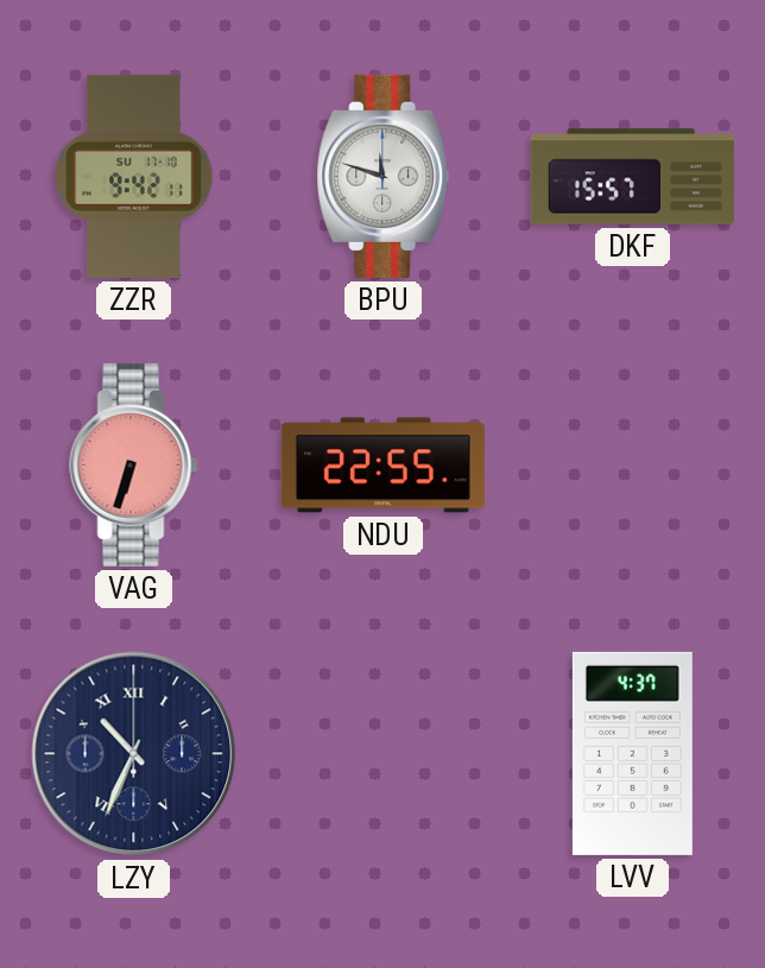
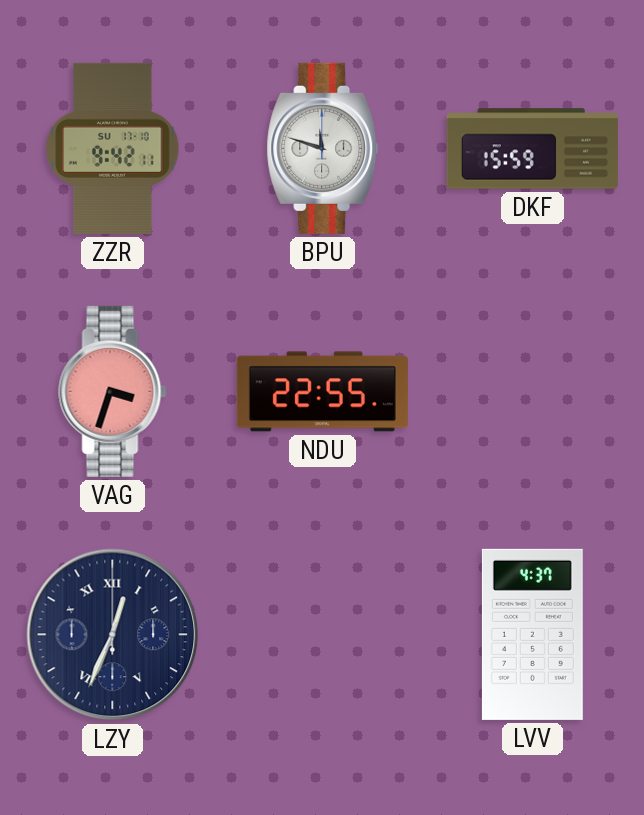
DKF: 15:57 -> 15:59 (532, 149)
VAG: 6:33 -> 3:33 (113, 391)
LZY: 10:34 -> 12:34 (113, 635)
